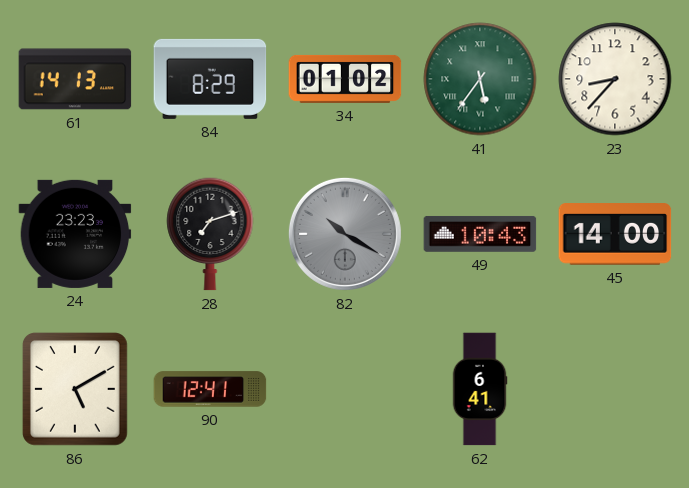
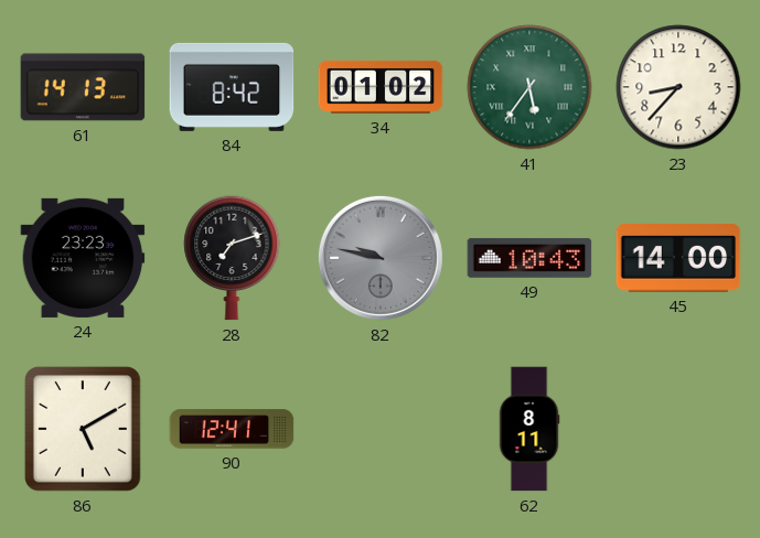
84: 8:29 -> 8:42 (232, 87)
82: 10:20 -> 9:47 (381, 258)
62: 6:41 -> 8:11 (529, 429)
